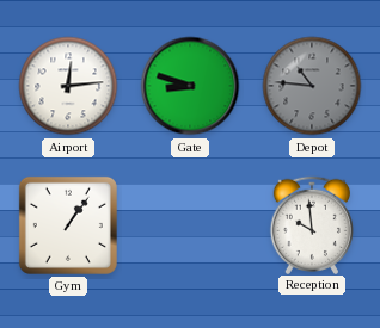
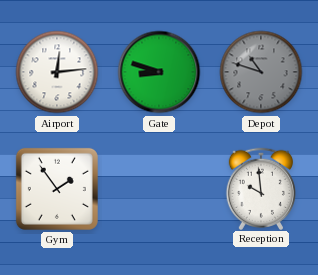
Depot: 10:46 -> 10:48 (261, 72)
Gym: 1:06 -> 1:54 (57, 189)
